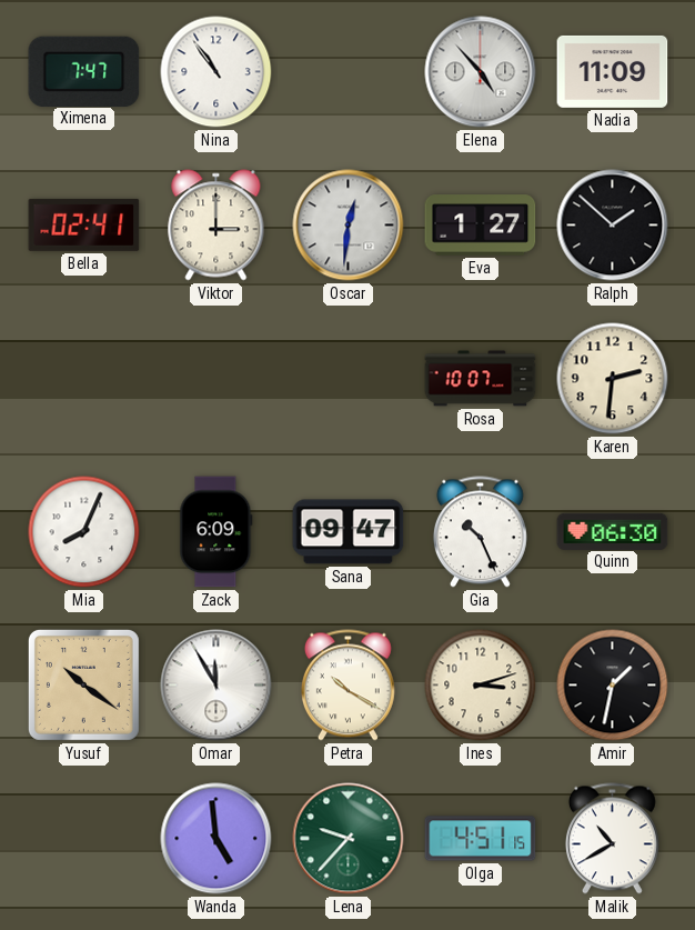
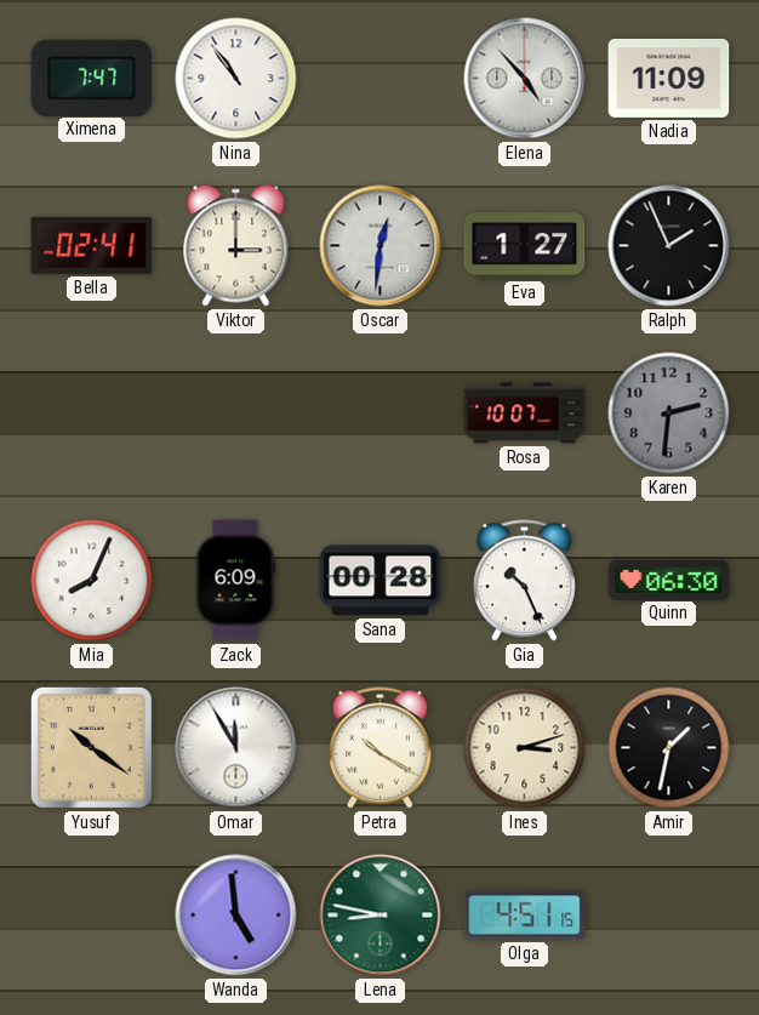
Ralph: 1:52 -> 1:56 (669, 246)
Karen dial: cream -> grey (669, 414)
Sana: 09:47 -> 00:28 (381, 581)
Lena: 9:37 -> 8:47 (381, 916)
Malik: 10:40 -> none (612, 839)
